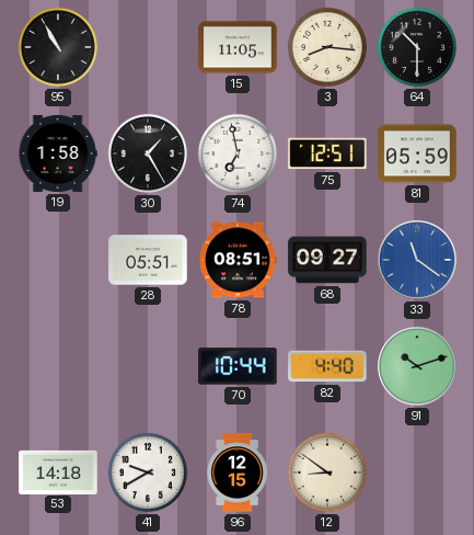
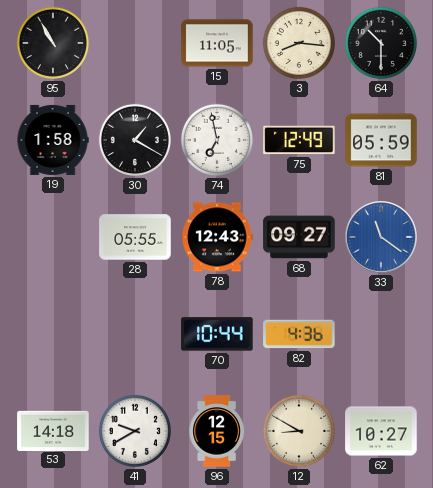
30: 1:25 -> 1:20 (135, 140)
75: 12:51 -> 12:49 (299, 140)
28: 05:51 -> 05:55 (135, 237)
78: 08:51 -> 12:43 (217, 237)
82: 4:40 -> 4:36 (299, 334)
91: 10:12 -> none (417, 366)
12: 8:51 -> 8:50 (299, 431)
62: none -> 10:27 (381, 431)
